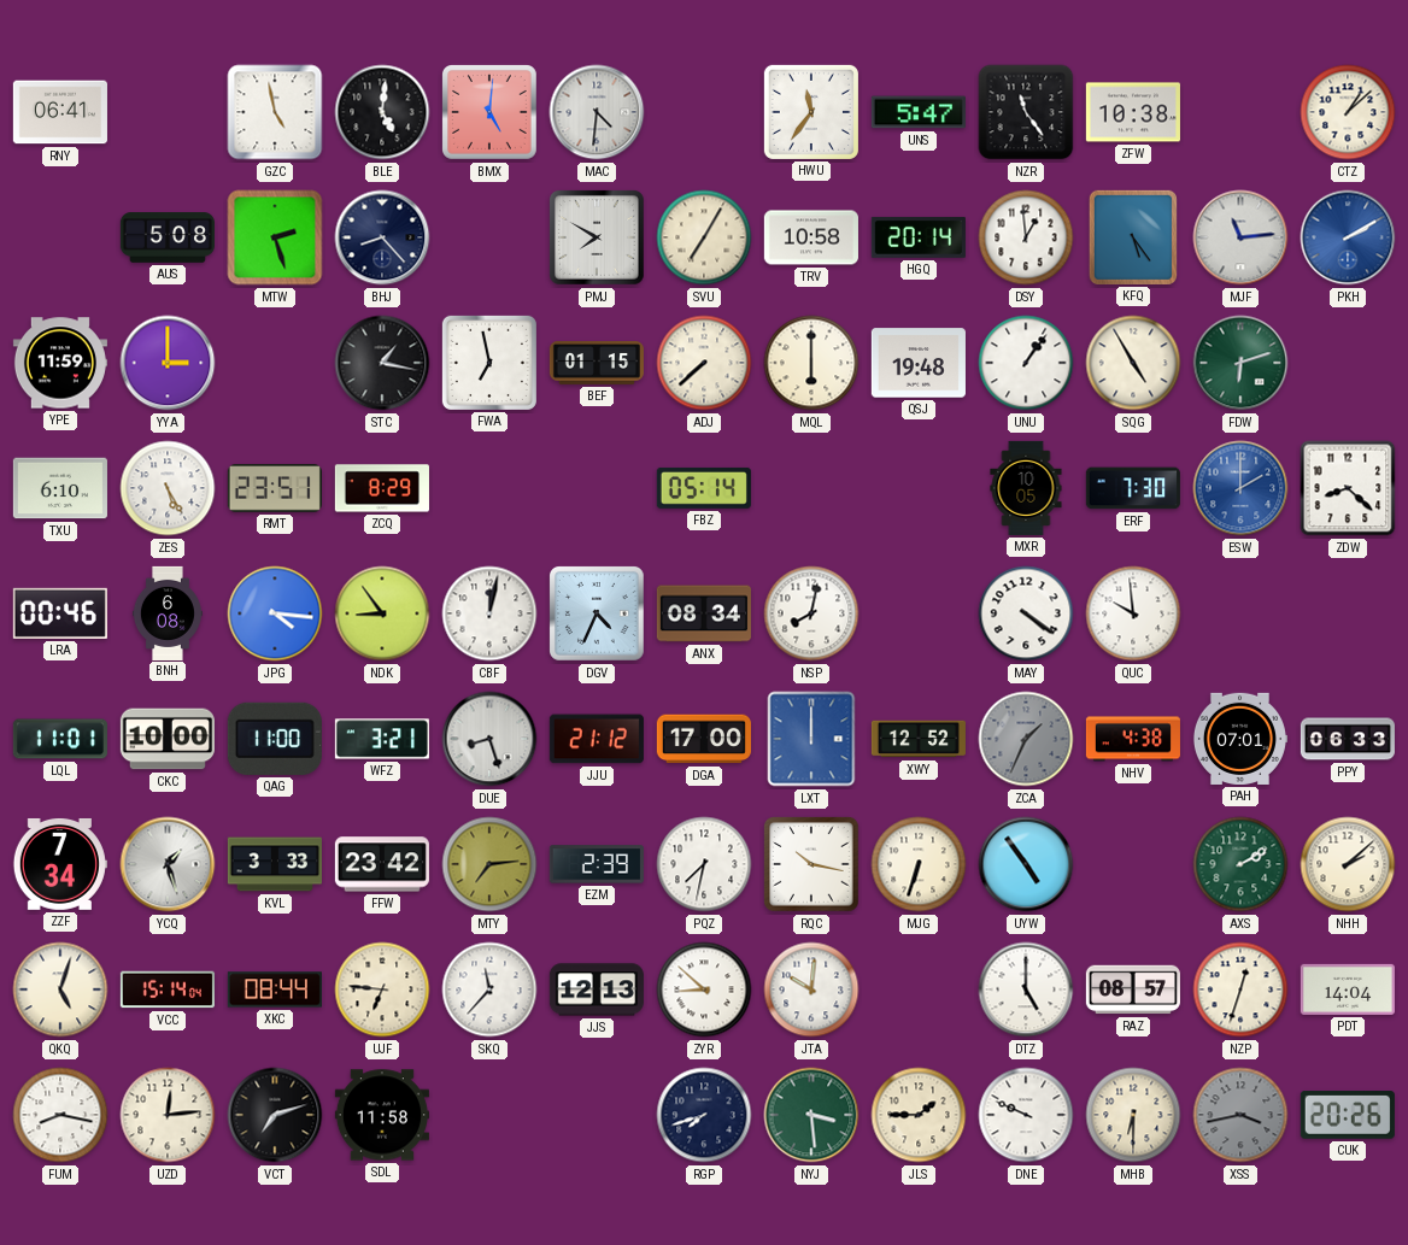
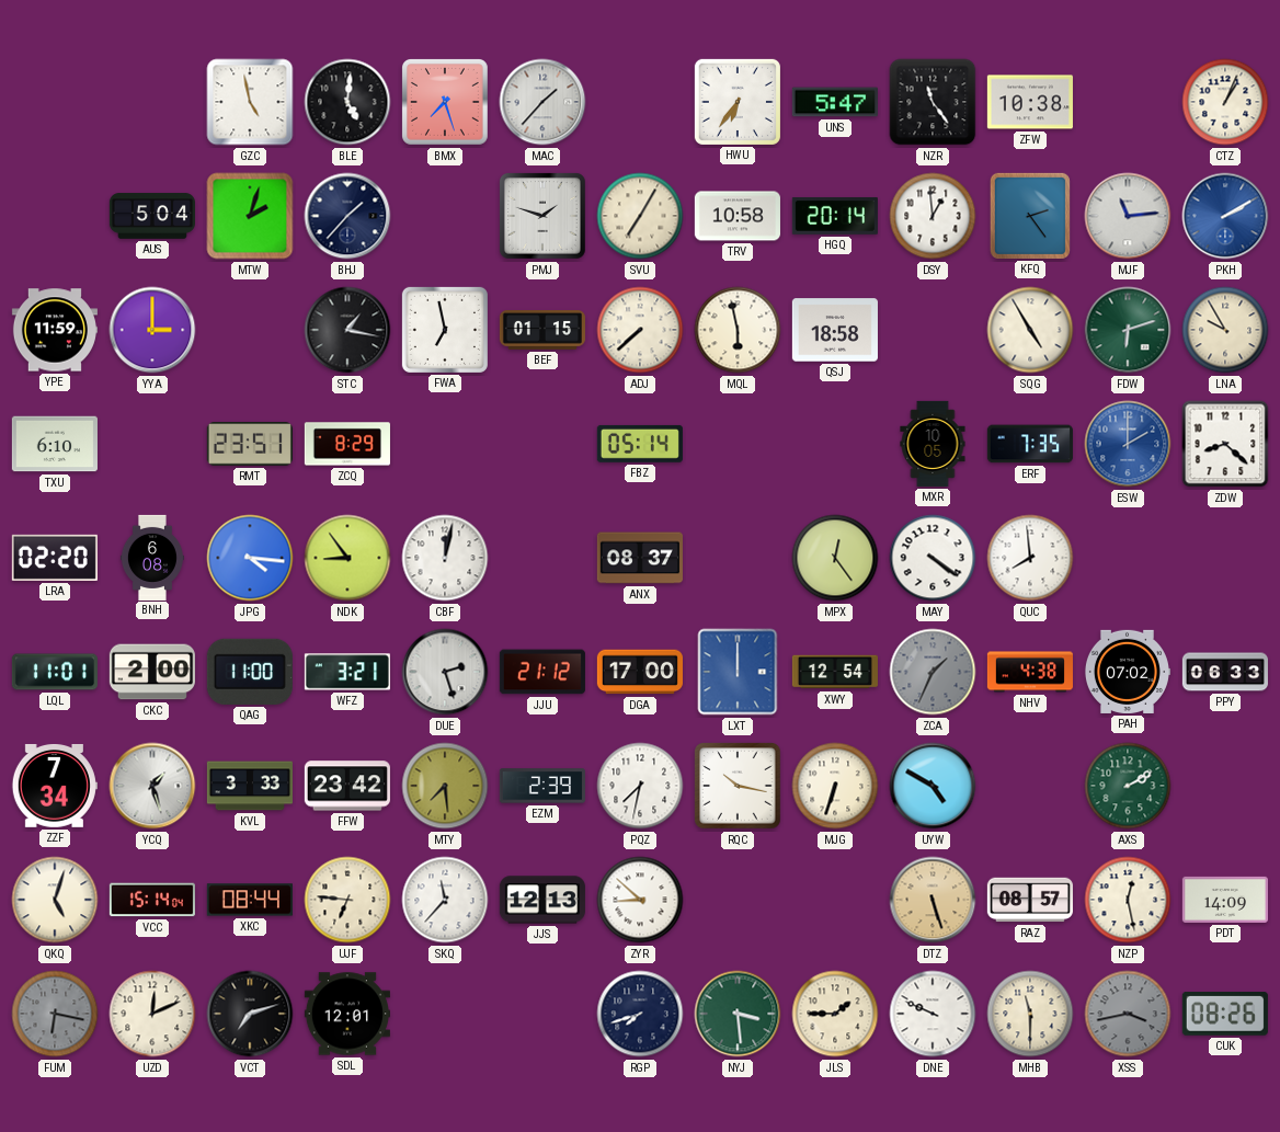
RNY: 06:41 -> none (60, 112)
BMX: 5:01 -> 7:27 (445, 102)
MAC: 4:31 -> 1:37 (542, 102)
HWU: 11:36 -> 6:36 (738, 102)
CTZ: 1:08 -> 1:04 (1225, 102)
AUS: 5:08 -> 5:04 (152, 216)
MTW: 2:27 -> 2:03 (250, 216)
BHJ: 8:23 -> 1:37 (347, 216)
PMJ: 7:50 -> 1:48 (542, 216)
KFQ: 5:24 -> 2:24 (1030, 216)
MQL: 6:00 -> 5:58 (738, 330)
QSJ: 19:48 -> 18:58 (835, 330)
UNU: 1:06 -> none (1026, 363)
LNA: none -> 9:55 (1225, 330)
ZES: 5:25 -> none (168, 488)
ERF: 7:30 -> 7:35 (1030, 444)
LRA: 00:46 -> 02:20 (55, 558)
DGV: 4:34 -> none (597, 613)
ANX: 08:34 -> 08:37 (640, 558)
NSP: 8:02 -> none (811, 613)
MPX: none -> 12:24 (835, 558)
QUC: 9:59 -> 7:59 (1030, 558)
CKC: 10:00 -> 2:00 (152, 672)
DUE: 8:27 -> 2:27 (445, 672)
XWY: 12:52 -> 12:54 (835, 672)
PAH: 07:01 -> 07:02 (1127, 672)
MTY: 7:14 -> 7:29 (445, 786)
UYW: 4:54 -> 4:50 (933, 786)
NHH: 2:08 -> none (1348, 864)
JTA: 10:01 -> none (811, 989)
DTZ: 5:00 -> 5:27 (933, 900)
DTZ dial: white -> champagne (933, 900)
NZP: 12:33 -> 12:28 (1128, 900)
PDT: 14:04 -> 14:09 (1225, 900)
FUM: 8:17 -> 6:17 (55, 1014)
FUM dial: white -> grey (55, 1014)
UZD: 12:14 -> 12:11 (152, 1014)
SDL: 11:58 -> 12:01 (347, 1014)
MHB: 6:30 -> 11:30 (1030, 1014)
CUK: 20:26 -> 08:26 (1225, 1015)
